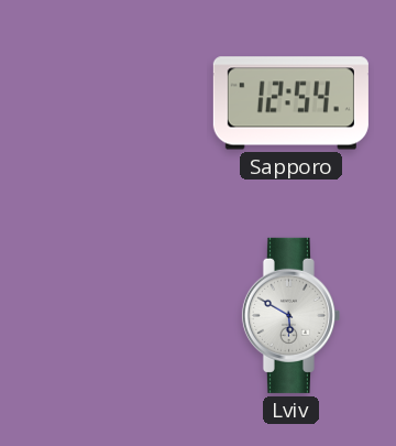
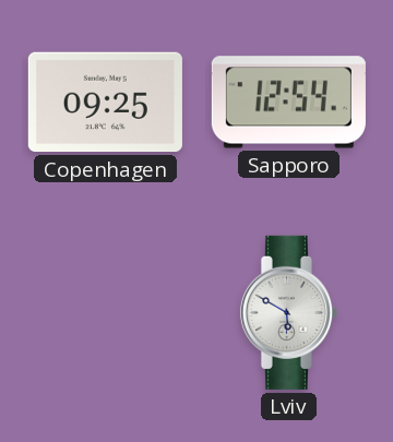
Copenhagen: none -> 09:25 (105, 103)
